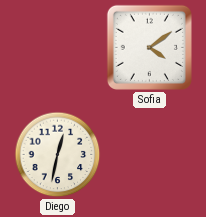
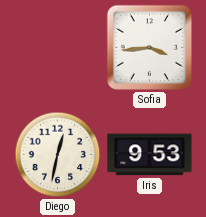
Sofia: 4:09 -> 3:44 (149, 47)
Iris: none -> 9:53 (150, 155)
